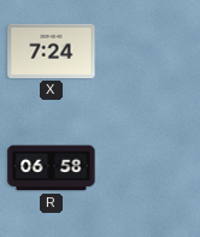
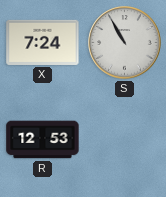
S: none -> 10:55 (125, 43)
R: 06:58 -> 12:53 (43, 140)
